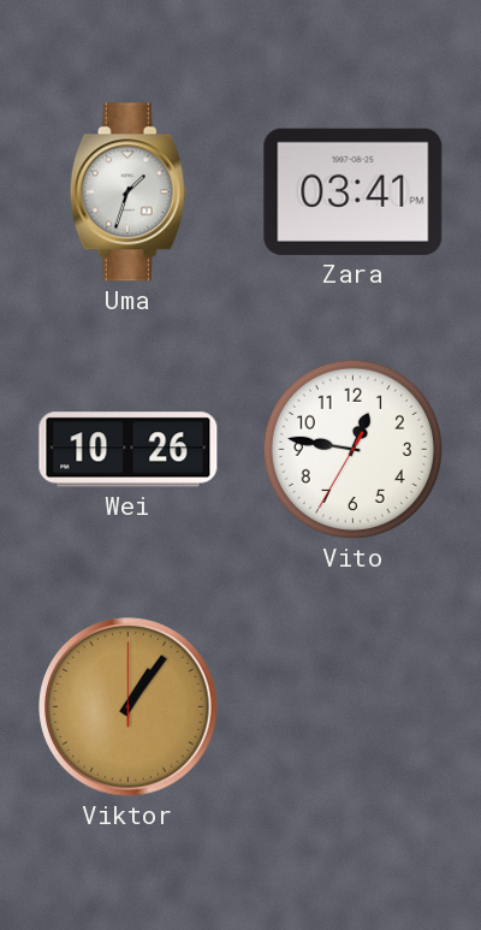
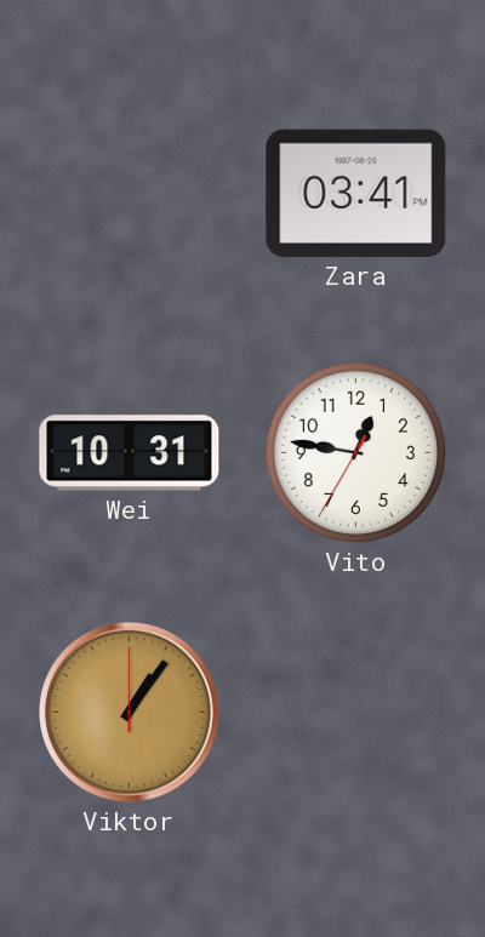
Uma: 1:33 -> none (127, 192)
Wei: 10:26 -> 10:31 (130, 453)
